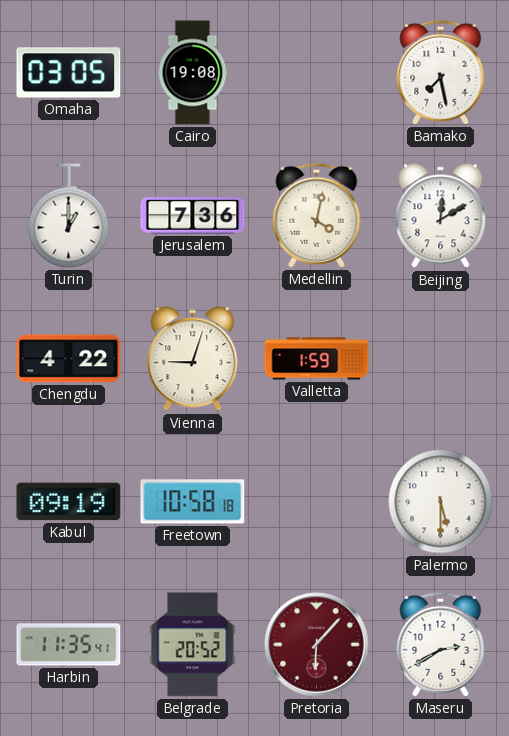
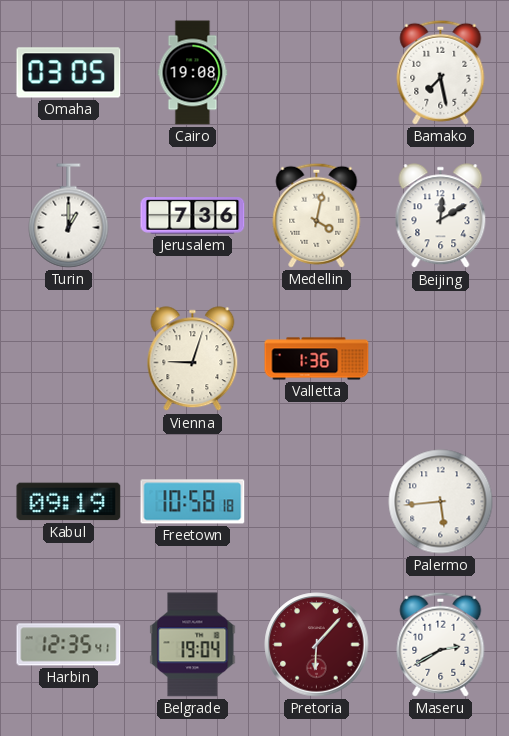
Chengdu: 4:22 -> none (69, 359)
Valletta: 1:59 -> 1:36 (317, 359)
Palermo: 5:30 -> 5:44 (441, 502)
Harbin: 11:35 -> 12:35 (69, 645)
Belgrade: 20:52 -> 19:04 (193, 645)
